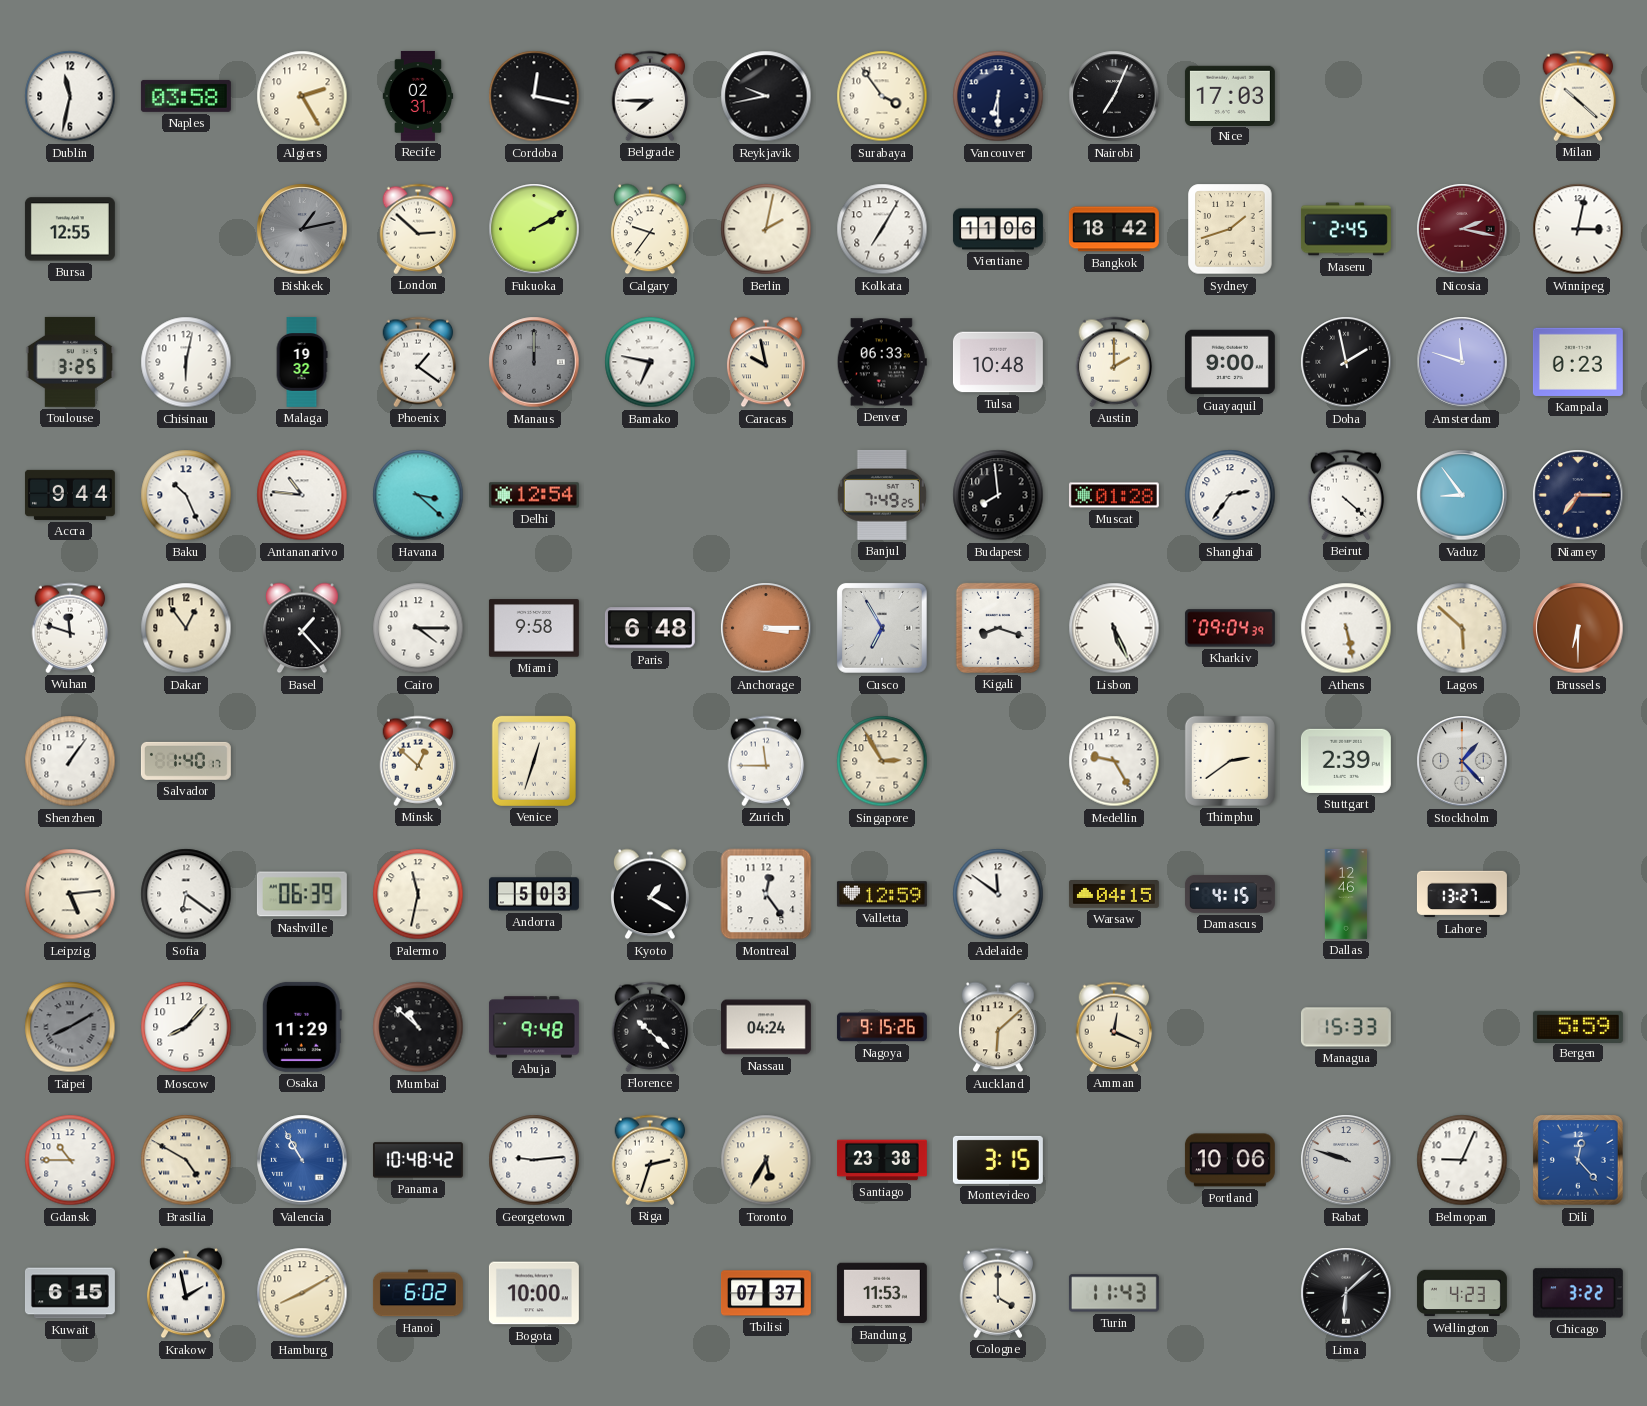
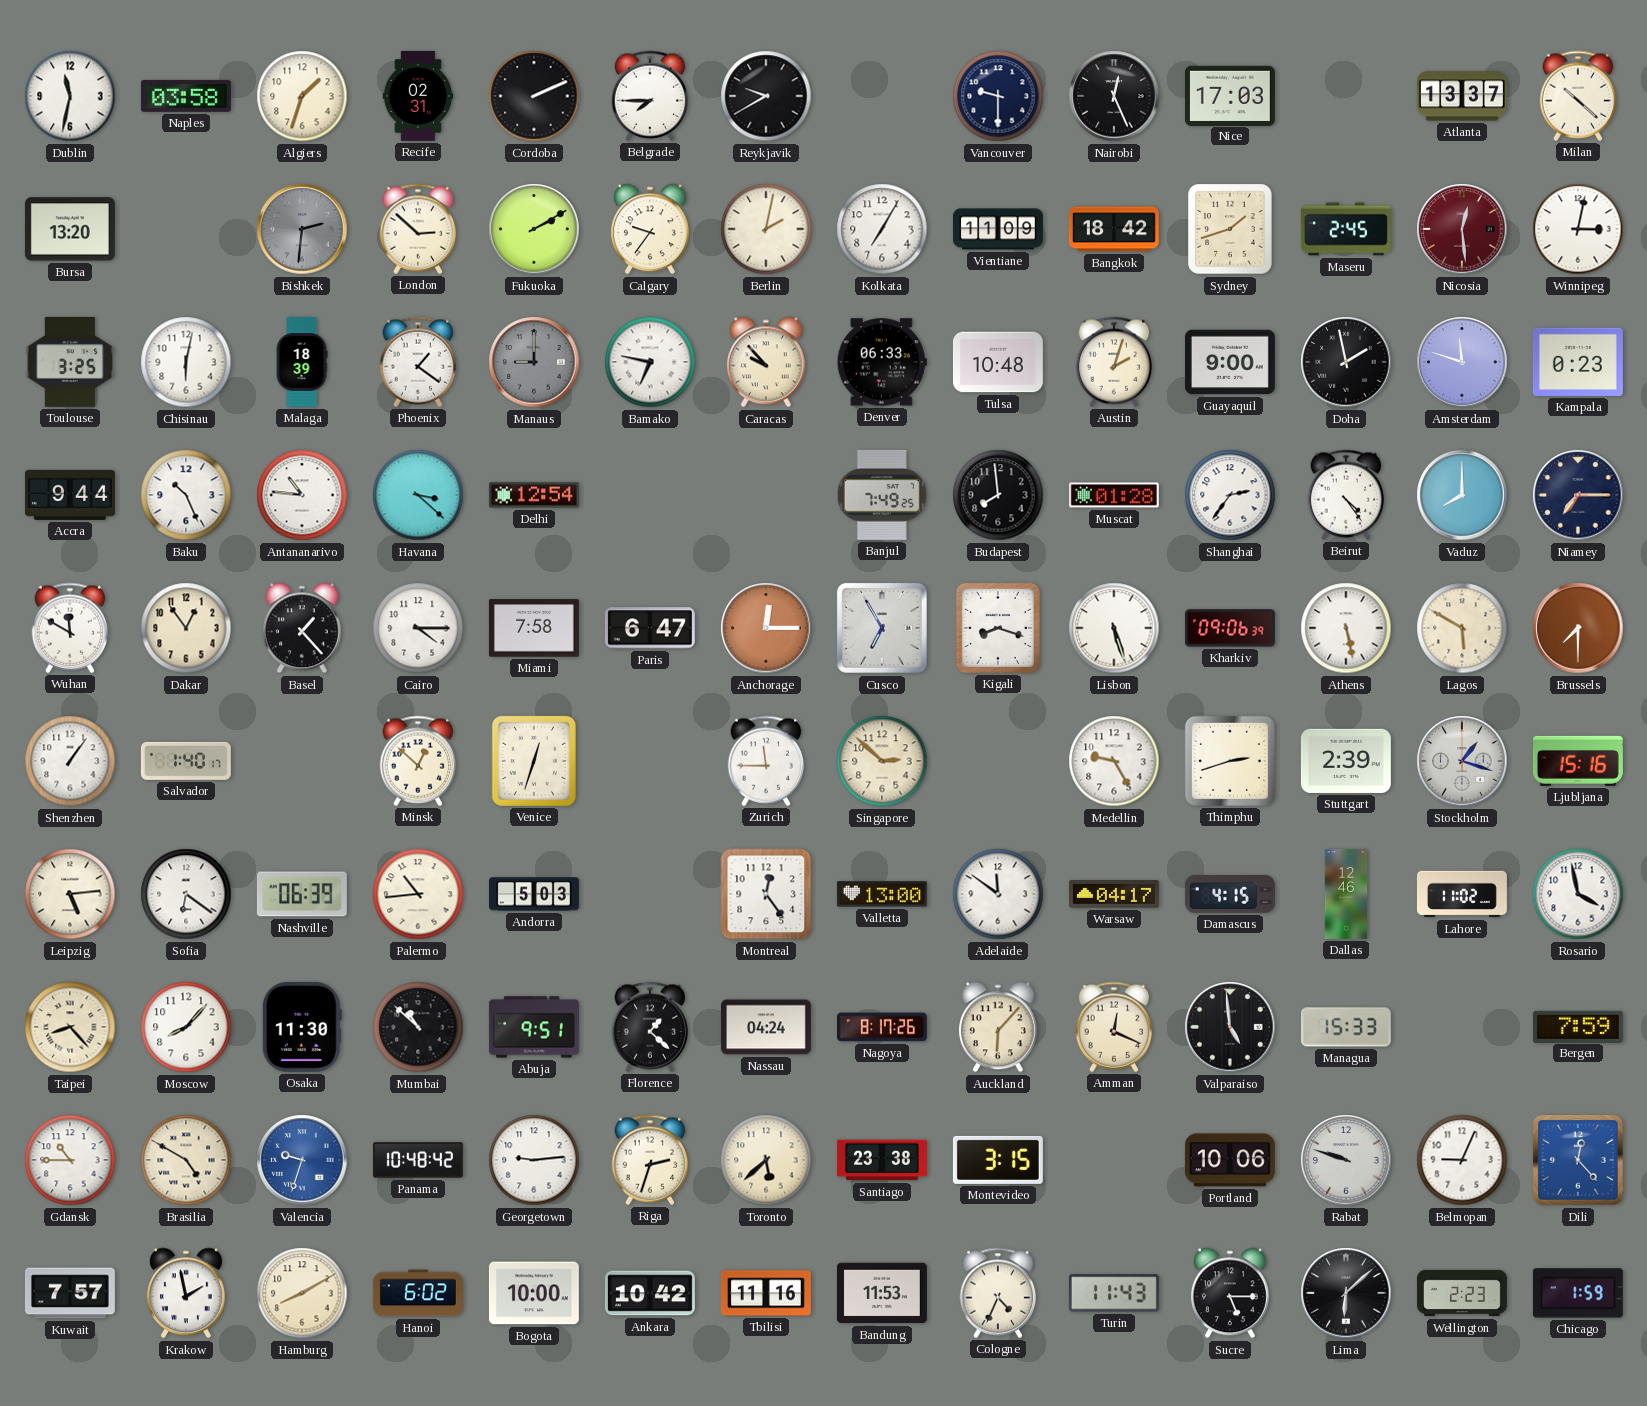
Algiers: 2:25 -> 1:33 (302, 96)
Cordoba: 12:17 -> 2:11 (534, 96)
Reykjavik: 9:43 -> 9:40 (766, 96)
Surabaya: 3:54 -> none (882, 96)
Vancouver: 6:30 -> 9:30 (998, 96)
Nairobi: 7:04 -> 12:26 (1114, 96)
Atlanta: none -> 13:37 (1462, 96)
Bursa: 12:55 -> 13:20 (70, 229)
Bishkek: 1:13 -> 2:31 (302, 229)
Vientiane: 11:06 -> 11:09 (998, 229)
Nicosia: 2:17 -> 12:29 (1462, 229)
Malaga: 19:32 -> 18:39 (302, 362)
Manaus: 12:00 -> 9:00 (534, 362)
Caracas: 9:58 -> 9:53 (766, 362)
Austin: 2:00 -> 2:03 (1114, 362)
Beirut: 4:22 -> 4:24 (1346, 495)
Vaduz: 8:54 -> 8:00 (1462, 495)
Wuhan: 11:48 -> 11:50 (70, 628)
Miami: 9:58 -> 7:58 (534, 628)
Paris: 6:48 -> 6:47 (650, 628)
Anchorage: 3:15 -> 12:15 (766, 628)
Lisbon: 5:26 -> 5:27 (1114, 628)
Kharkiv: 09:04 -> 09:06 (1230, 628)
Lagos: 5:52 -> 5:50 (1462, 628)
Brussels: 6:30 -> 7:30 (1578, 628)
Singapore: 2:55 -> 2:52 (882, 761)
Thimphu: 2:39 -> 2:42 (1230, 761)
Stockholm: 1:23 -> 1:18 (1462, 761)
Ljubljana: none -> 15:16 (1578, 761)
Palermo: 11:32 -> 10:44 (418, 894)
Kyoto: 1:20 -> none (650, 894)
Valletta: 12:59 -> 13:00 (882, 894)
Warsaw: 04:15 -> 04:17 (1114, 895)
Lahore: 13:27 -> 11:02 (1462, 894)
Rosario: none -> 3:58 (1578, 894)
Taipei: 8:10 -> 8:23 (70, 1027)
Taipei dial: grey -> cream (70, 1027)
Osaka: 11:29 -> 11:30 (302, 1027)
Abuja: 9:48 -> 9:51 (534, 1027)
Florence: 10:22 -> 1:22 (650, 1027)
Nagoya: 9:15 -> 8:17 (882, 1027)
Auckland: 6:08 -> 6:07 (998, 1027)
Valparaiso: none -> 4:59 (1230, 1027)
Bergen: 5:59 -> 7:59 (1578, 1026)
Valencia: 10:55 -> 9:33 (302, 1160)
Toronto: 5:35 -> 5:38 (766, 1160)
Kuwait: 6:15 -> 7:57 (70, 1293)
Ankara: none -> 10:42 (650, 1293)
Tbilisi: 07:37 -> 11:16 (766, 1293)
Cologne: 4:00 -> 4:34 (998, 1293)
Sucre: none -> 5:15 (1230, 1293)
Wellington: 4:23 -> 2:23 (1462, 1293)
Chicago: 3:22 -> 1:59 (1578, 1293)
